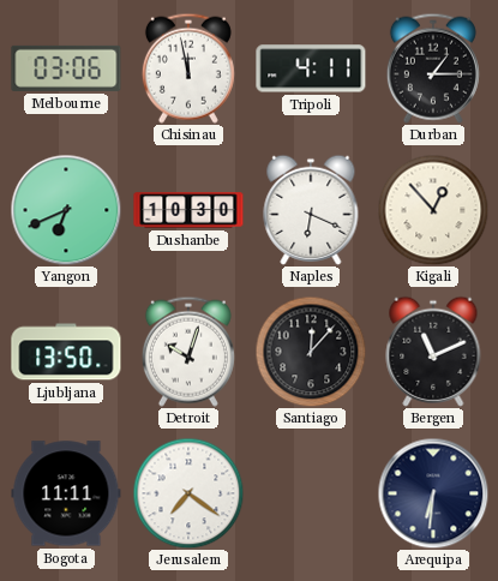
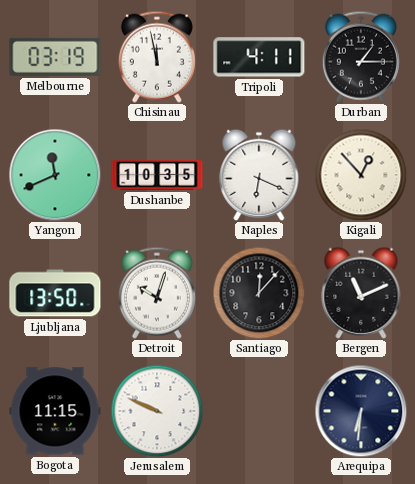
Melbourne: 03:06 -> 03:19 (55, 57)
Yangon: 6:41 -> 11:41 (55, 175)
Dushanbe: 10:30 -> 10:35 (157, 175)
Bogota: 11:11 -> 11:15 (55, 411)
Jerusalem: 7:21 -> 9:49 (157, 411)
